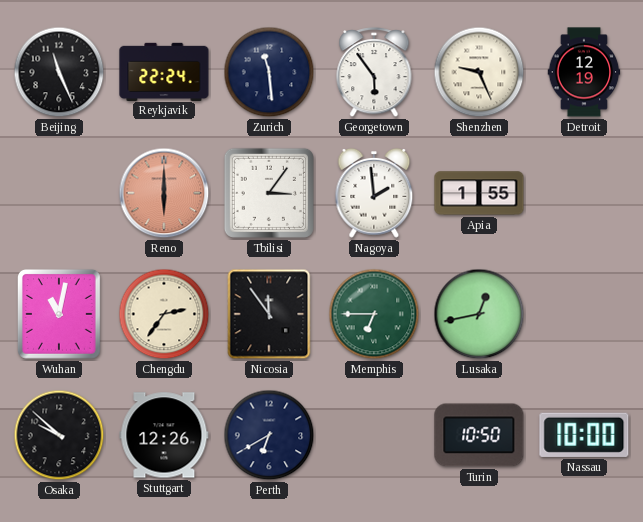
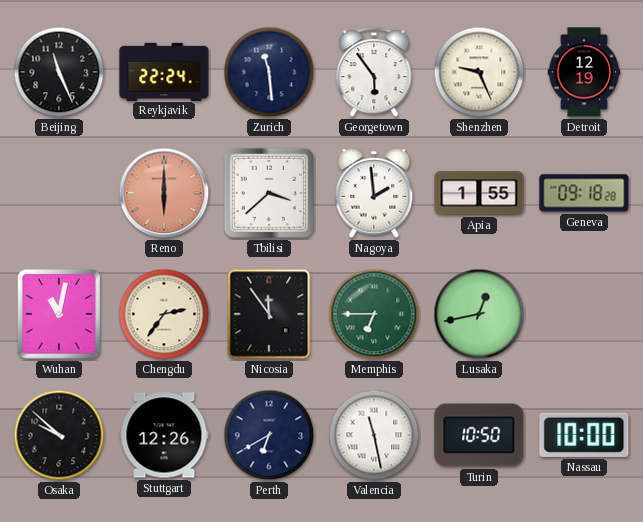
Tbilisi: 3:06 -> 3:38 (269, 193)
Geneva: none -> 09:18 (584, 193)
Valencia: none -> 11:28 (374, 435)
